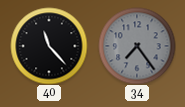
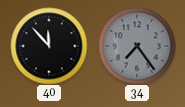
40: 11:23 -> 11:53 (49, 46)
